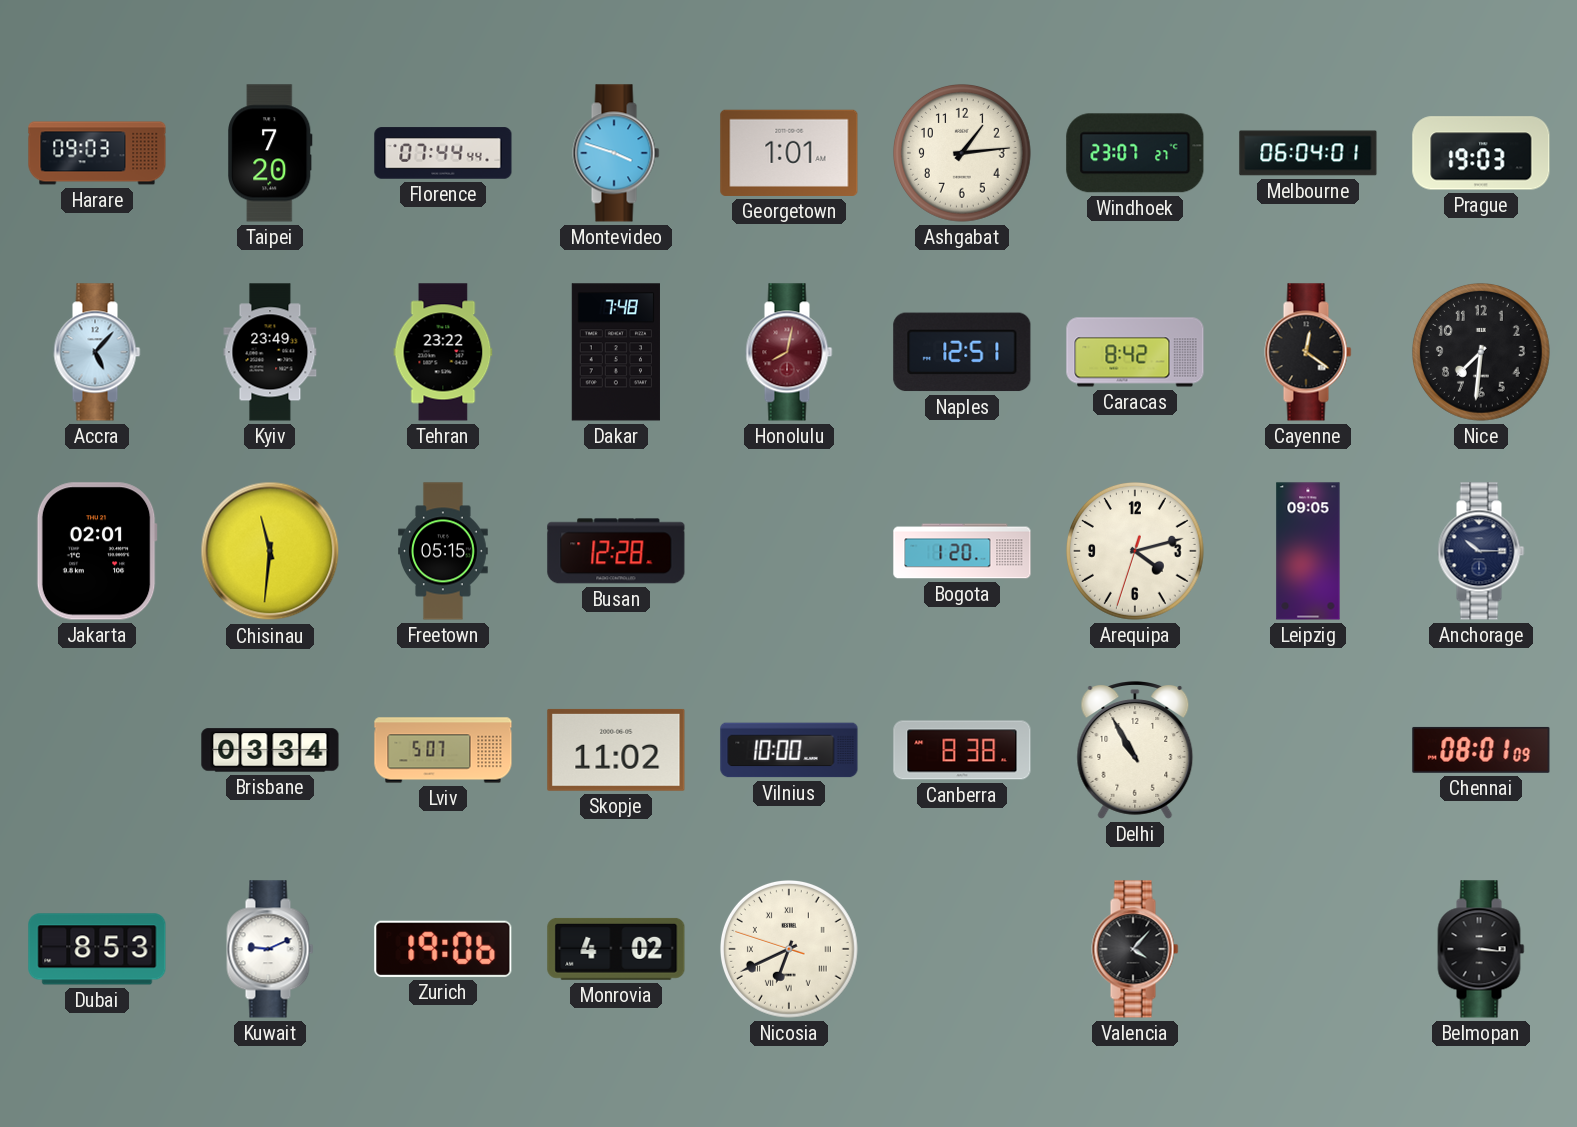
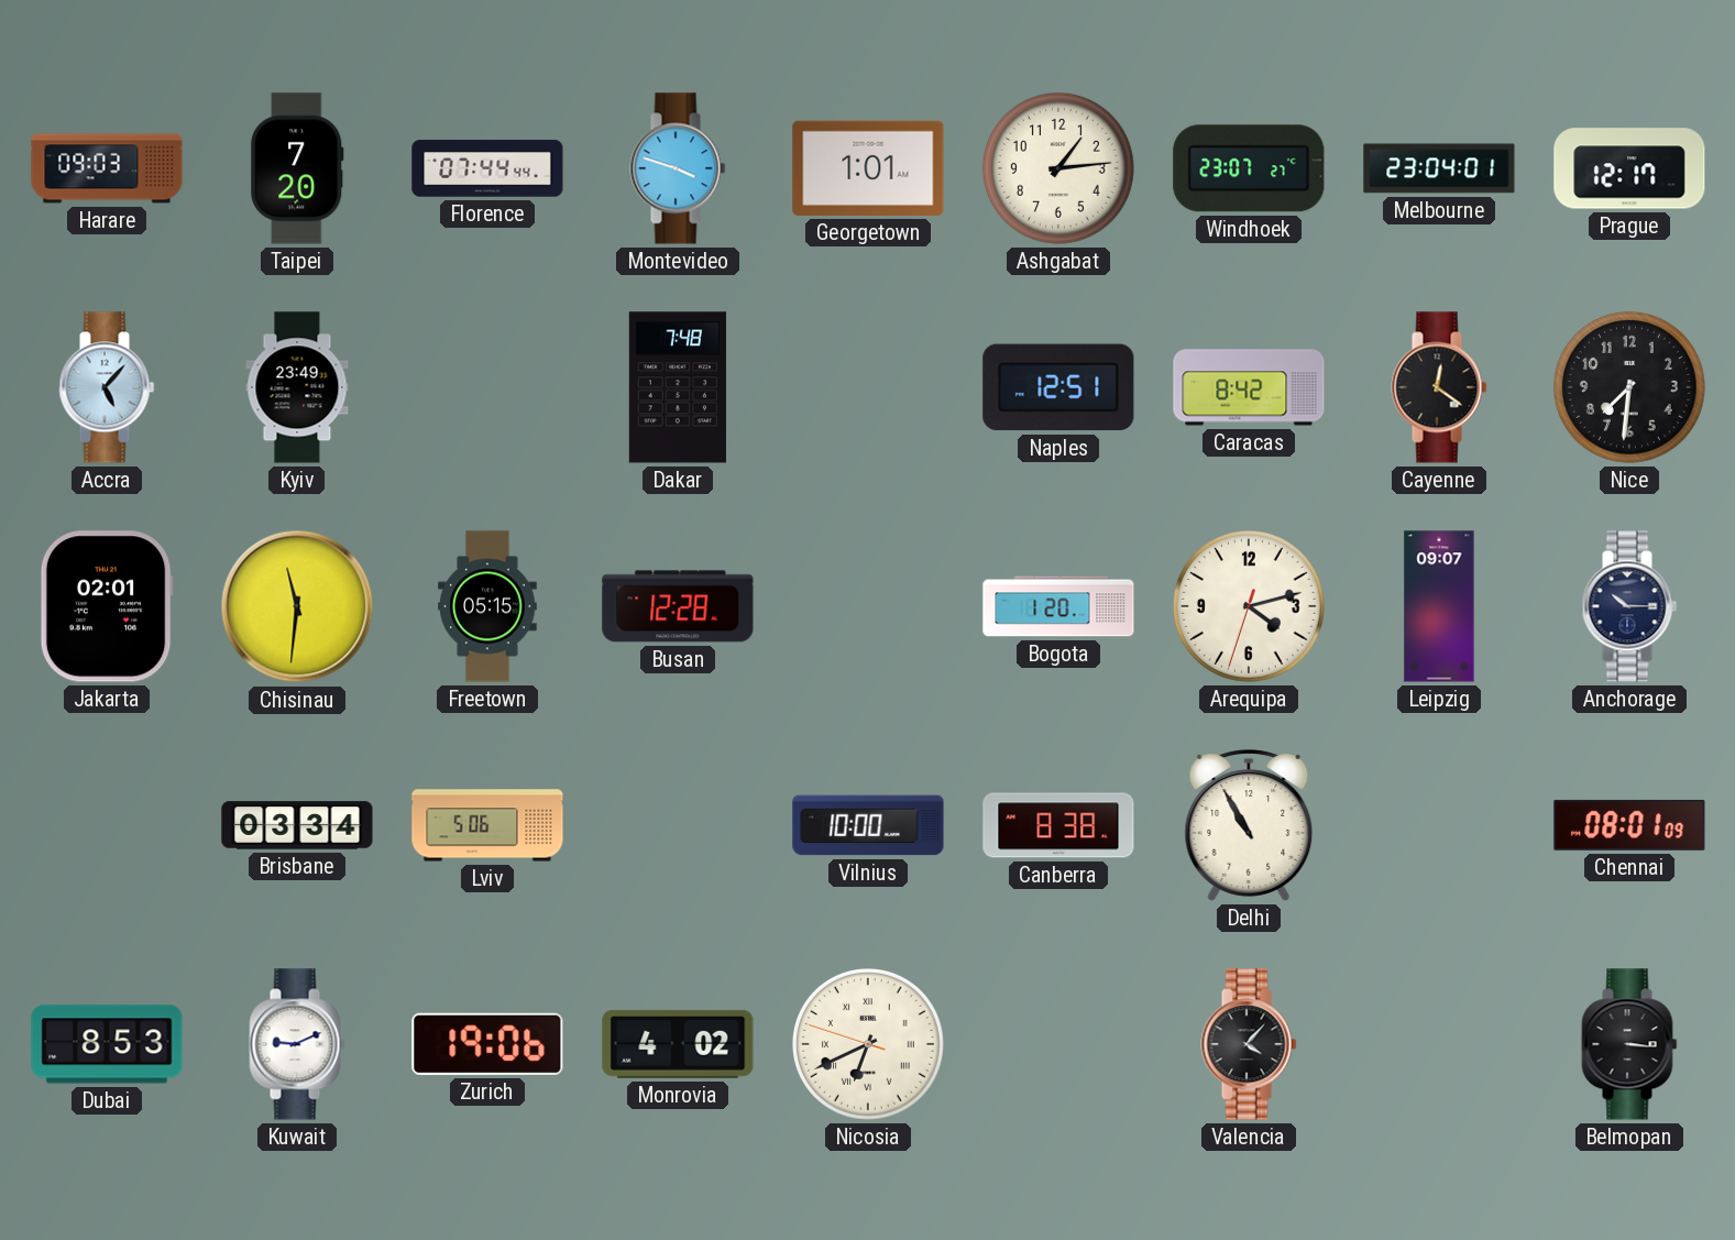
Melbourne: 06:04 -> 23:04 (1439, 168)
Prague: 19:03 -> 12:17 (1629, 168)
Tehran: 23:22 -> none (443, 352)
Honolulu: 8:02 -> none (789, 352)
Leipzig: 09:05 -> 09:07 (1439, 606)
Lviv: 5:07 -> 5:06 (487, 825)
Skopje: 11:02 -> none (616, 750)
